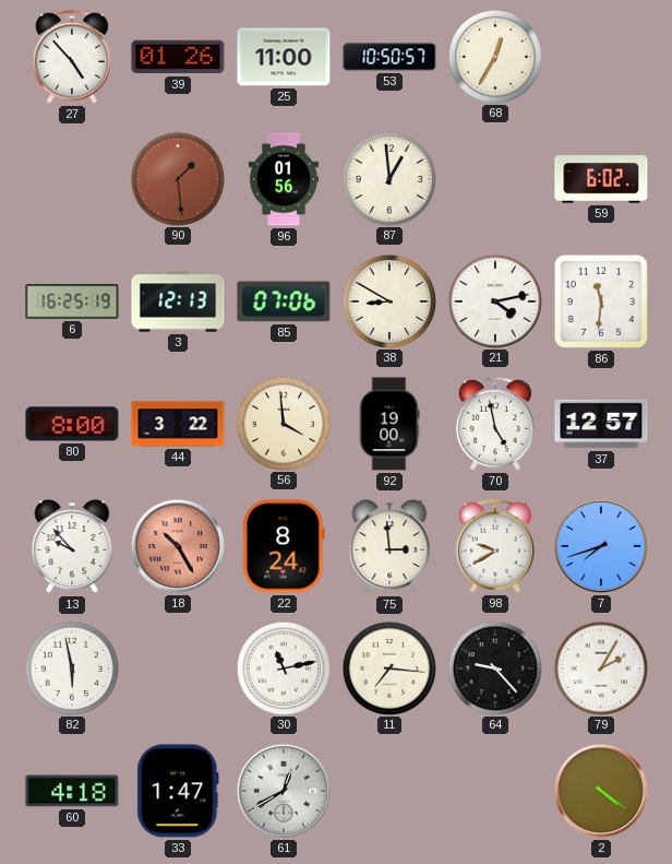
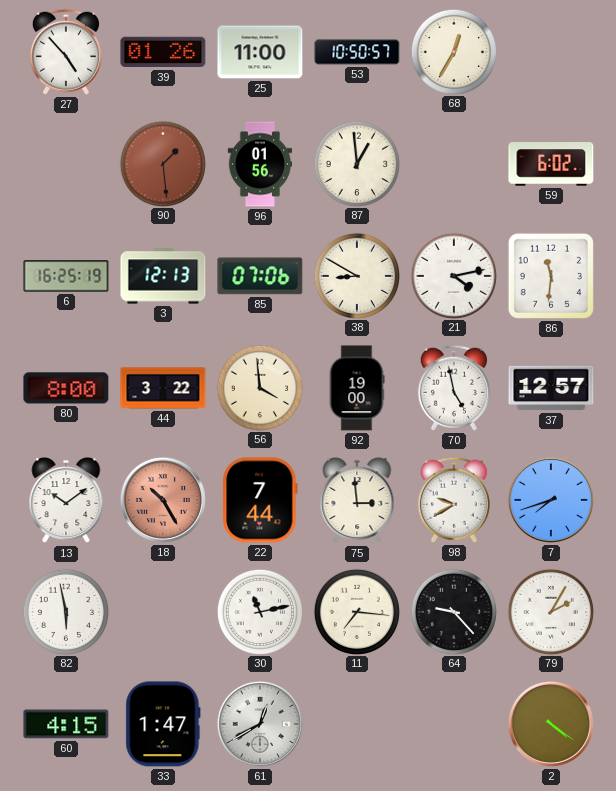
13: 9:53 -> 10:09 (66, 500)
22: 8:24 -> 7:44 (260, 500)
60: 4:18 -> 4:15 (66, 724)
